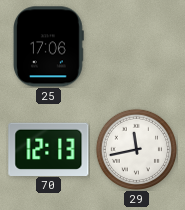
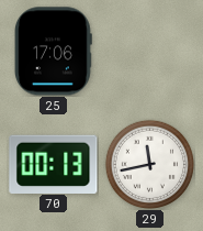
70: 12:13 -> 00:13 (54, 164)
